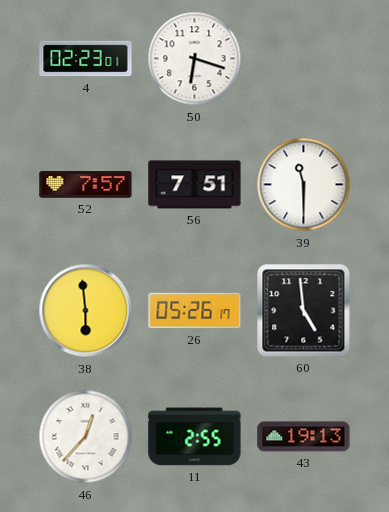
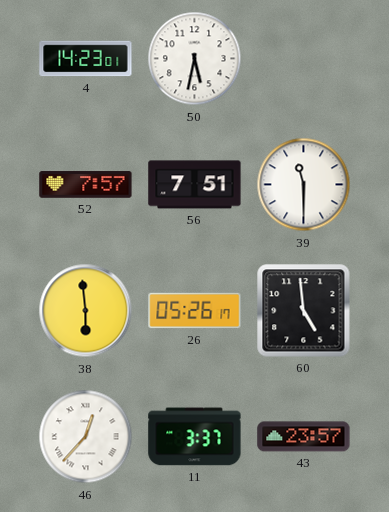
4: 02:23 -> 14:23 (86, 59)
50: 6:18 -> 5:32 (195, 59)
11: 2:55 -> 3:37 (195, 437)
43: 19:13 -> 23:57 (304, 437)
